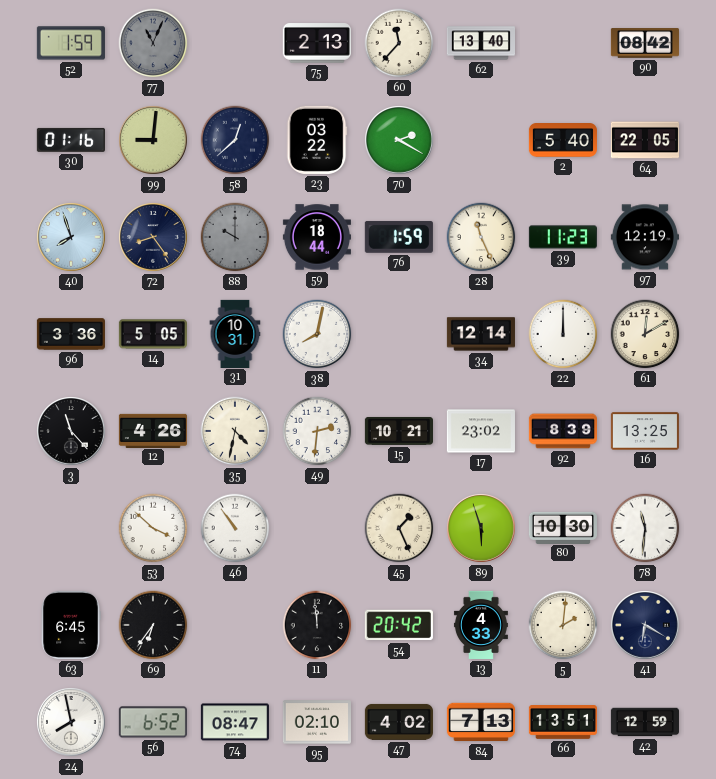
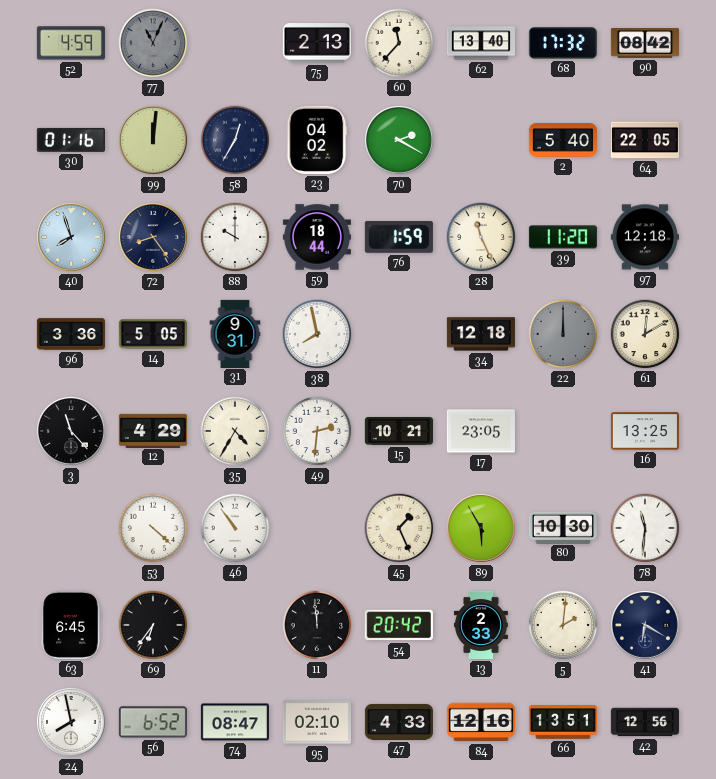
52: 1:59 -> 4:59 (71, 43)
68: none -> 17:32 (563, 43)
99: 9:01 -> 12:01 (154, 141)
58: 12:38 -> 12:35 (235, 140)
23: 03:22 -> 04:02 (317, 140)
88 dial: grey -> white (235, 237)
39: 11:23 -> 11:20 (563, 237)
97: 12:19 -> 12:18 (645, 237)
31: 10:31 -> 9:31 (235, 333)
38: 8:02 -> 7:58 (317, 334)
34: 12:14 -> 12:18 (481, 334)
22 dial: white -> grey (563, 334)
12: 4:26 -> 4:29 (152, 430)
35: 4:32 -> 4:35 (235, 431)
17: 23:02 -> 23:05 (481, 431)
92: 8:39 -> none (562, 431)
53: 3:52 -> 4:22 (153, 528)
89: 5:57 -> 5:55 (482, 529)
13: 4:33 -> 2:33 (481, 625)
47: 4:02 -> 4:33 (399, 722)
84: 7:13 -> 12:16 (481, 722)
42: 12:59 -> 12:56 (645, 722)
